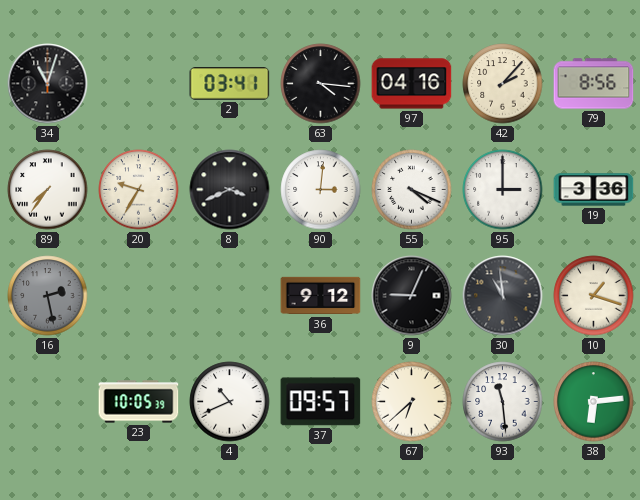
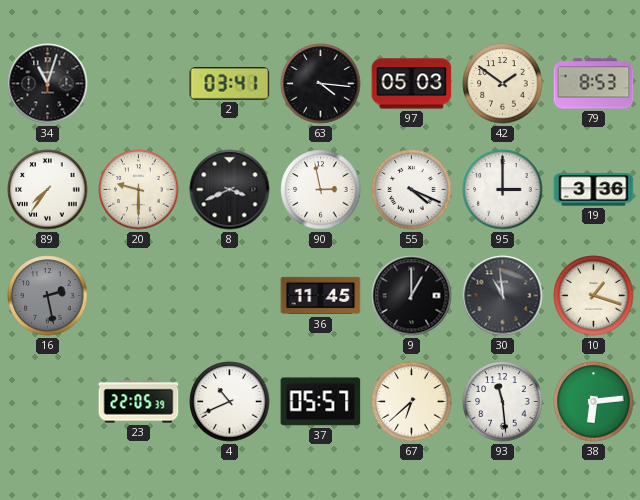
97: 04:16 -> 05:03 (412, 84)
42: 2:07 -> 1:51 (503, 84)
79: 8:56 -> 8:53 (594, 84)
20: 9:35 -> 9:30 (139, 190)
90: 3:01 -> 2:58 (321, 190)
36: 9:12 -> 11:45 (321, 296)
9: 9:04 -> 1:00 (412, 296)
23: 10:05 -> 22:05 (139, 402)
37: 09:57 -> 05:57 (321, 402)
